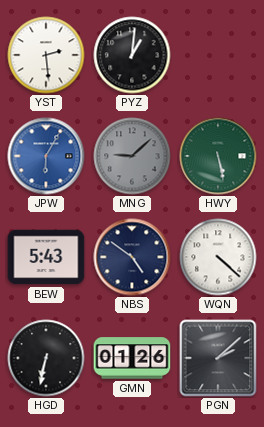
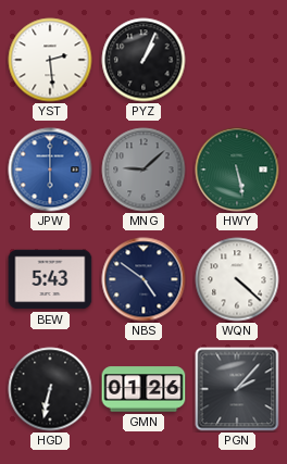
PYZ: 1:01 -> 1:04 (143, 60)
JPW: 6:05 -> 6:00 (50, 170)
PGN: 2:08 -> 2:07 (237, 389)
